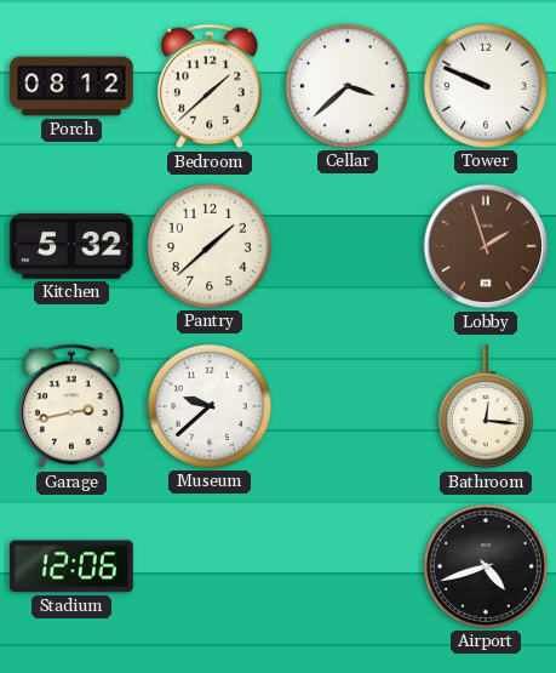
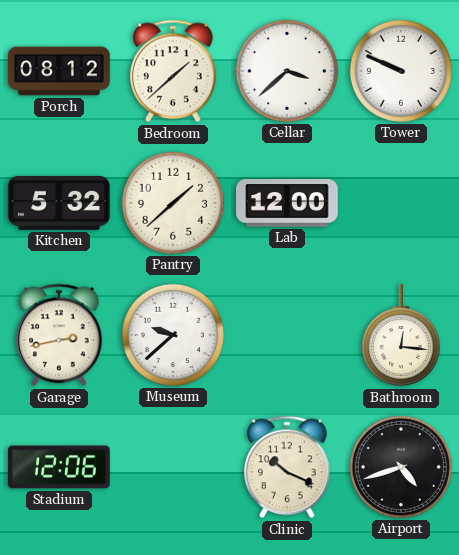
Lab: none -> 12:00 (287, 203)
Lobby: 1:57 -> none (486, 246)
Clinic: none -> 10:19 (287, 467)
